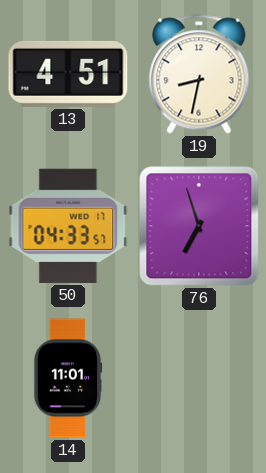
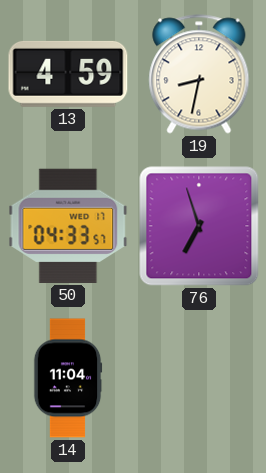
13: 4:51 -> 4:59 (68, 74)
14: 11:01 -> 11:04 (68, 378)
